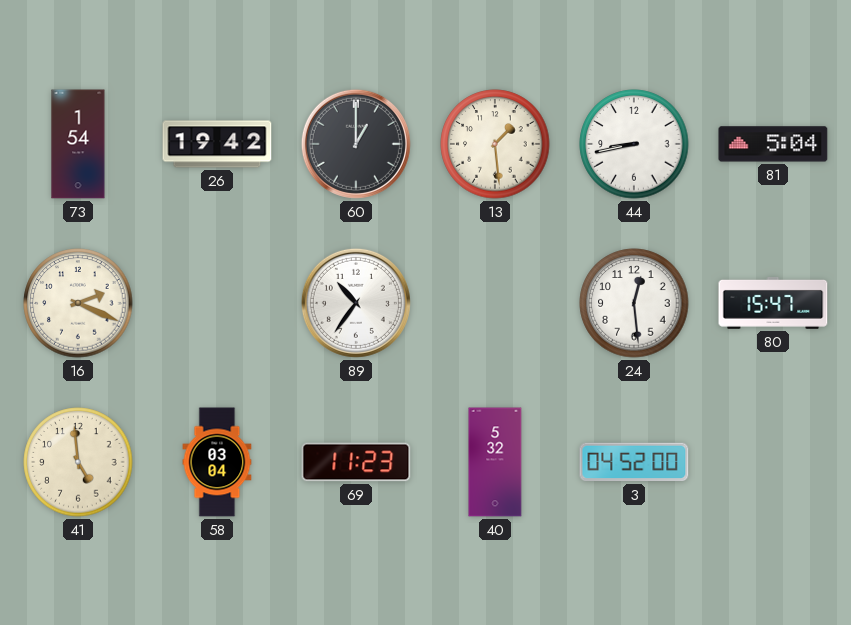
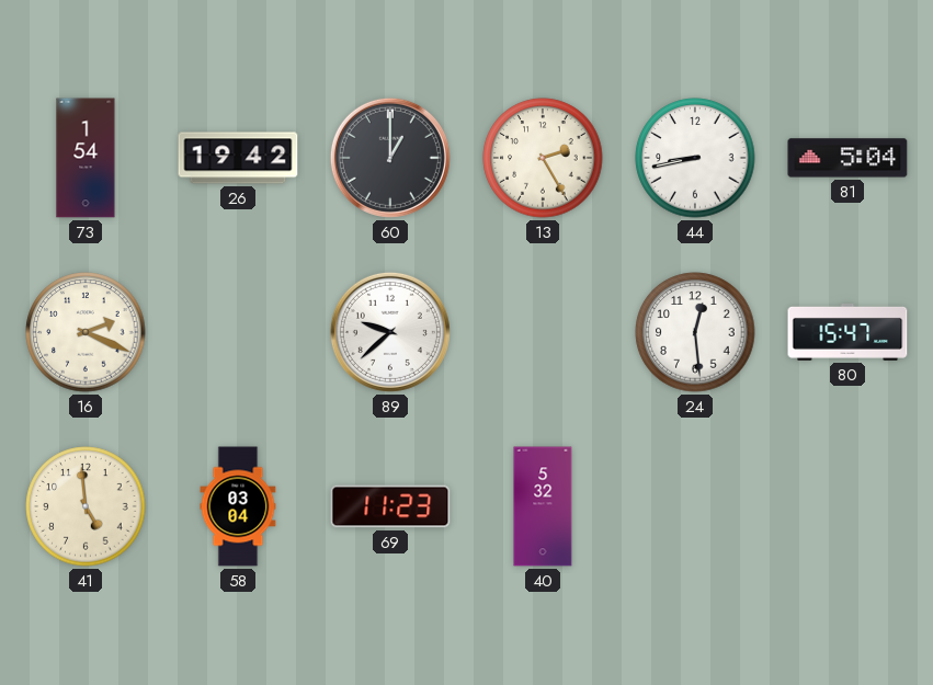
13: 1:29 -> 2:25 (543, 158)
89: 10:36 -> 9:38 (390, 332)
3: 04:52 -> none (634, 462)
